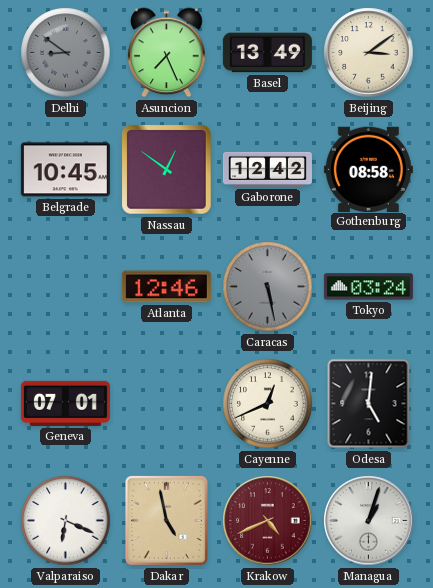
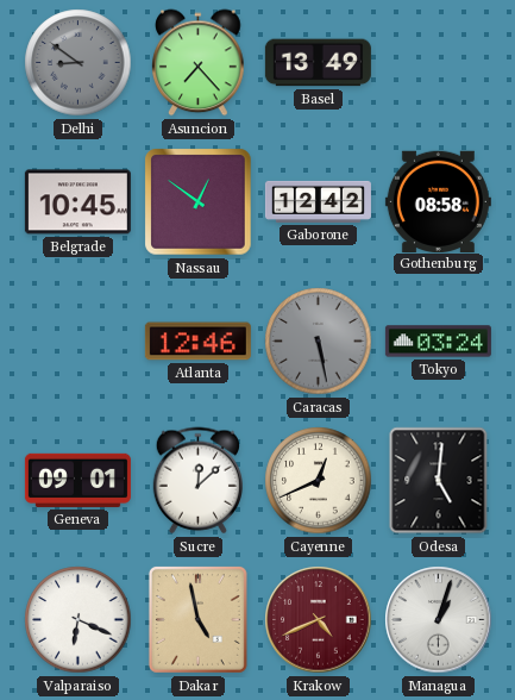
Asuncion: 7:26 -> 7:23 (199, 63)
Beijing: 3:09 -> none (369, 53)
Geneva: 07:01 -> 09:01 (77, 480)
Sucre: none -> 12:08 (197, 481)
